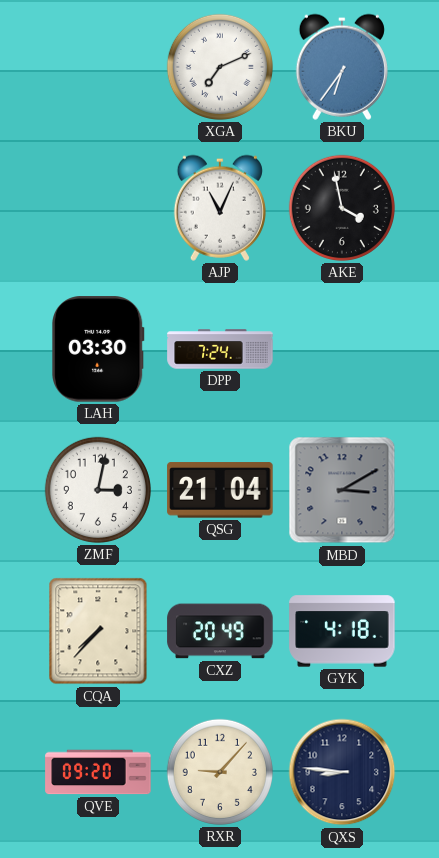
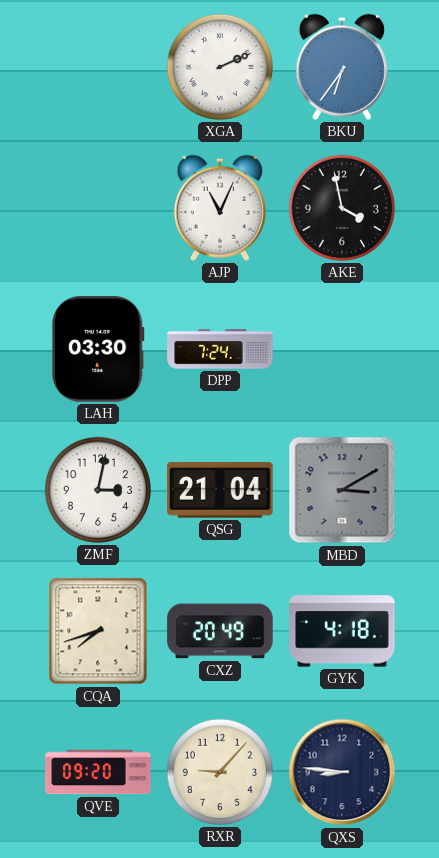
XGA: 7:11 -> 2:11 (220, 67)
CQA: 7:37 -> 7:42 (98, 631)
